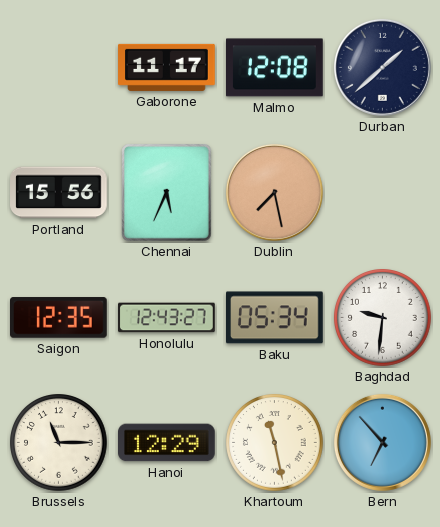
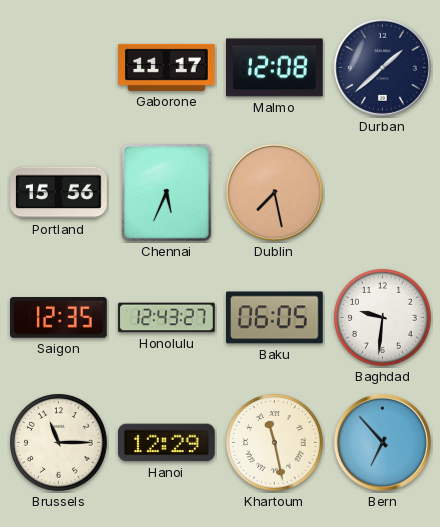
Baku: 05:34 -> 06:05 (275, 318)
